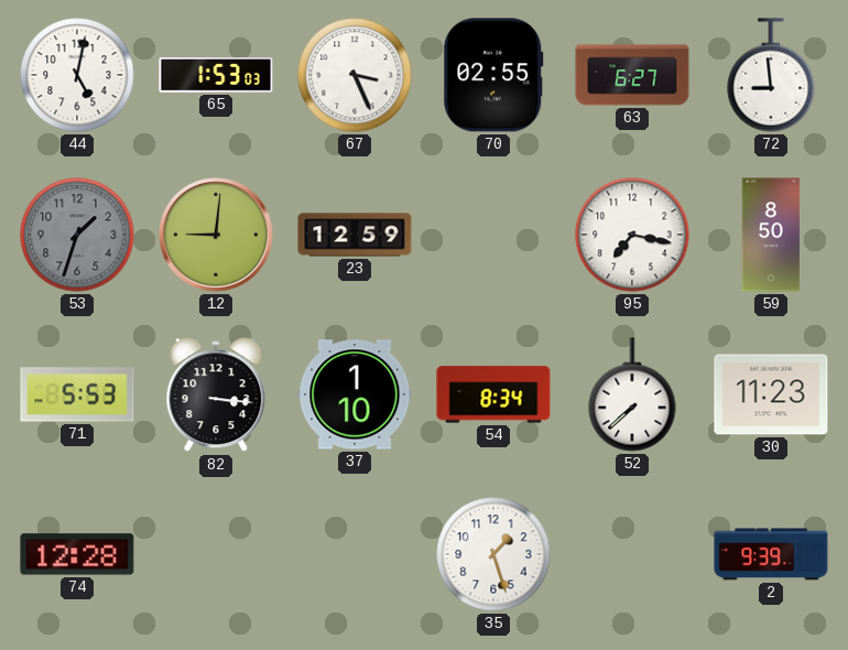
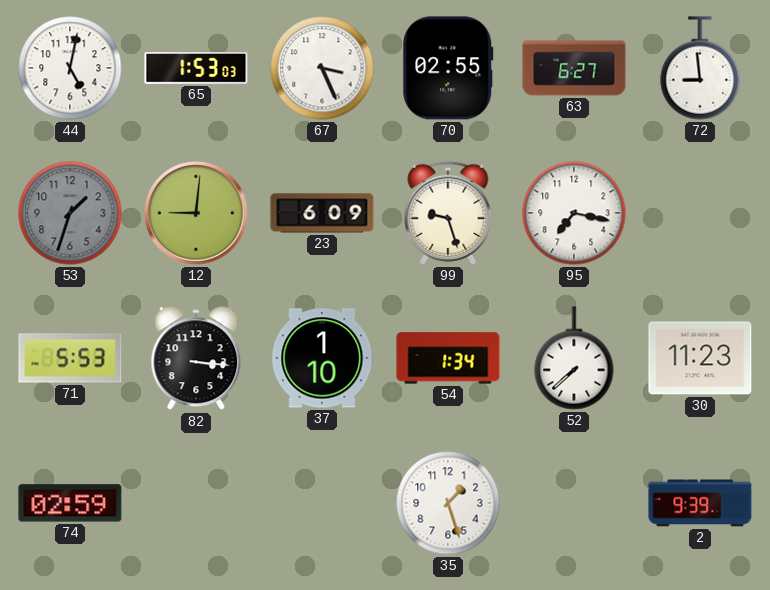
23: 12:59 -> 6:09 (322, 213)
99: none -> 9:27 (448, 213)
59: 8:50 -> none (771, 235)
54: 8:34 -> 1:34 (448, 358)
74: 12:28 -> 02:59 (70, 503)
